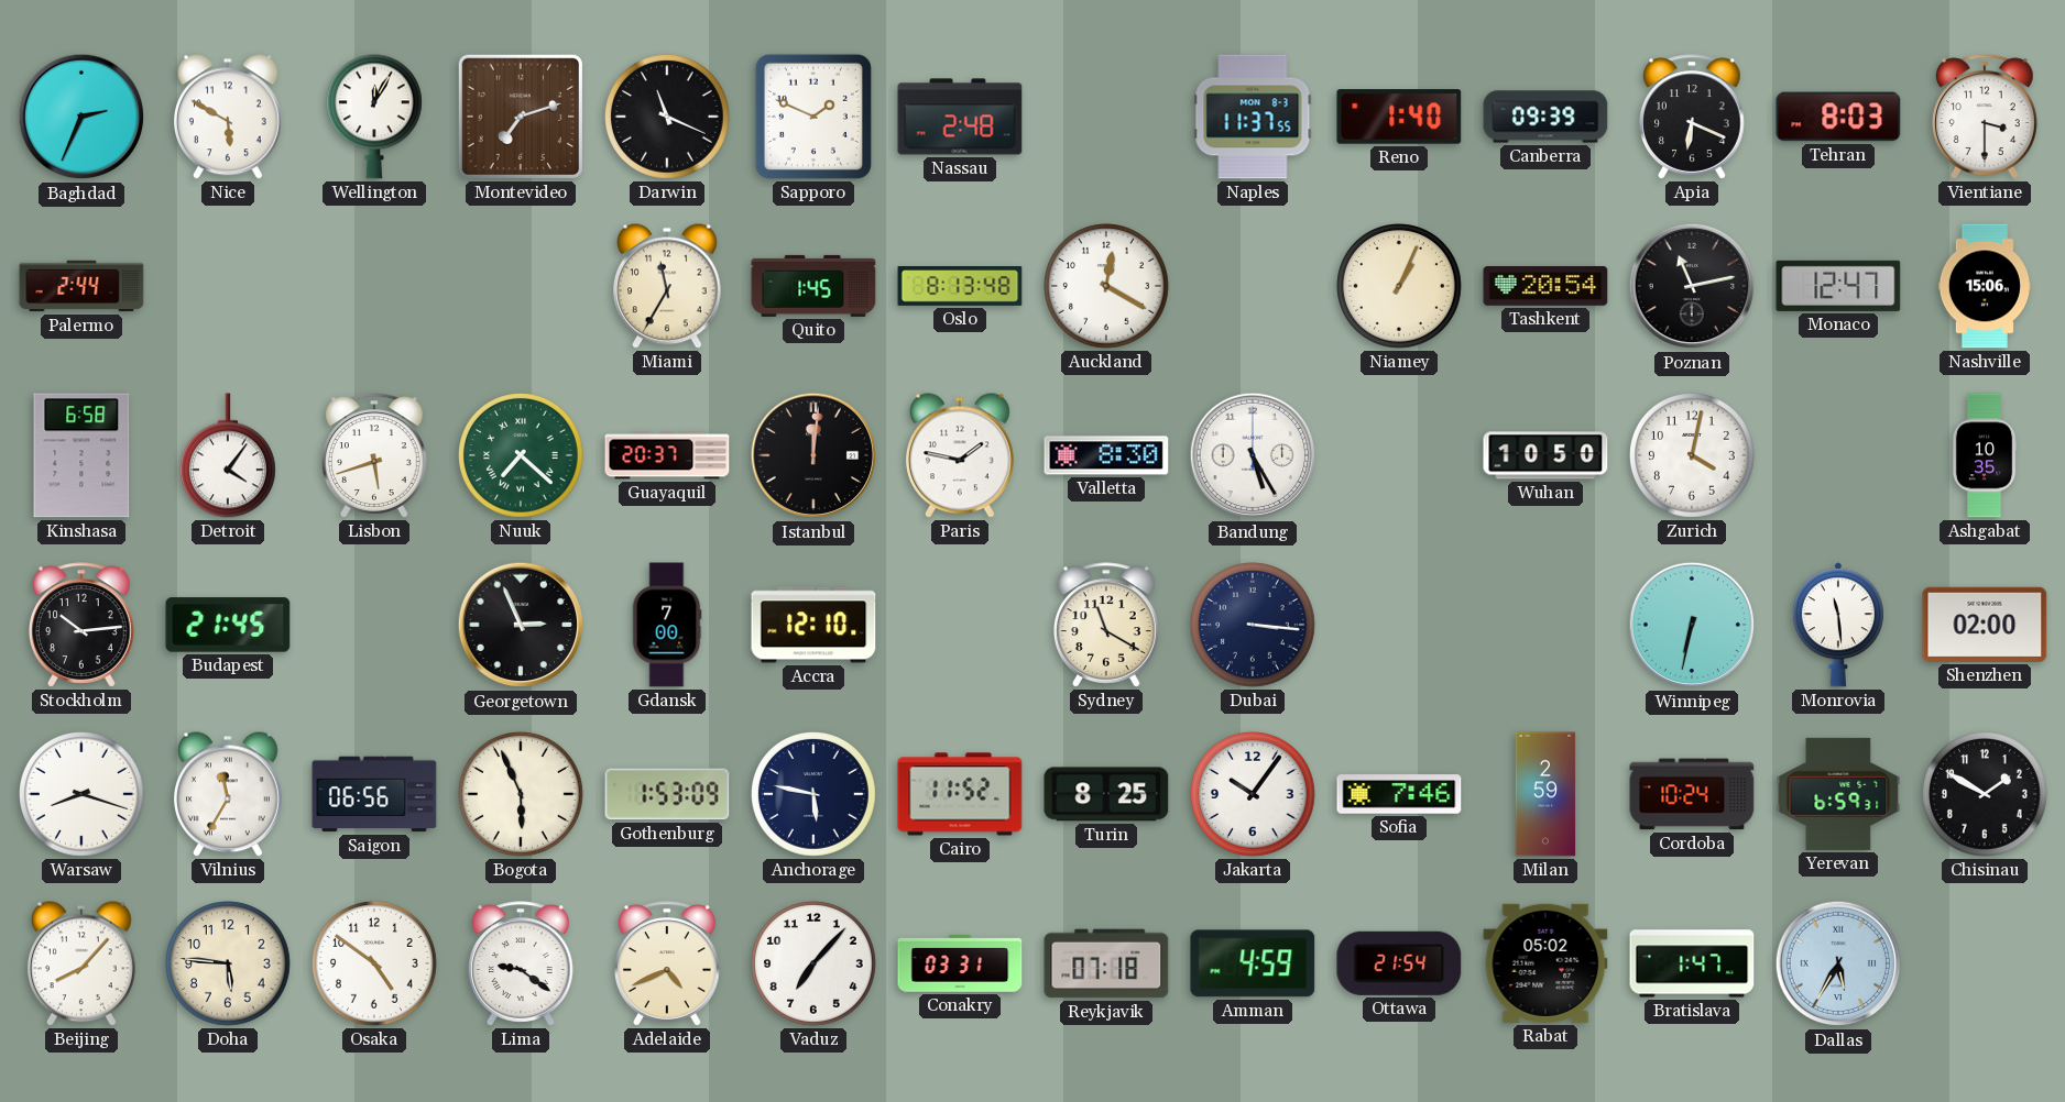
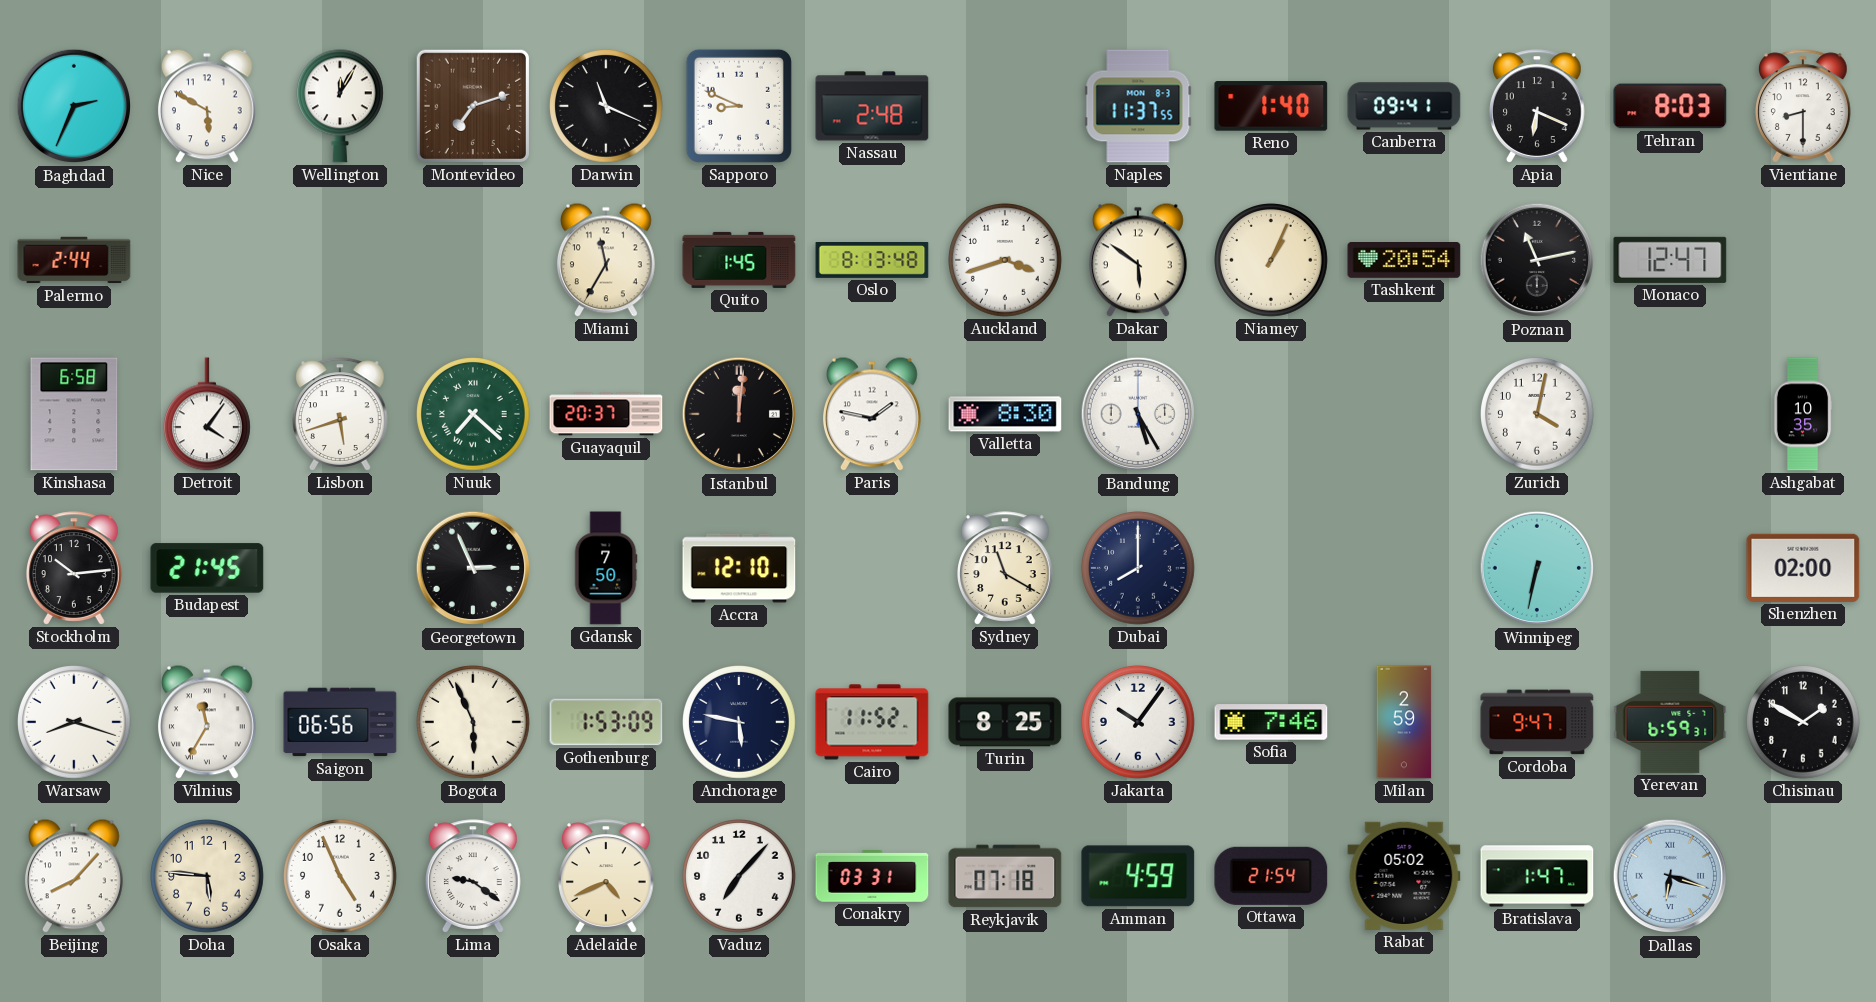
Sapporo: 1:49 -> 8:49 (739, 106)
Canberra: 09:39 -> 09:41 (1404, 106)
Vientiane: 3:30 -> 8:30 (1804, 106)
Auckland: 12:20 -> 3:42 (1006, 261)
Dakar: none -> 5:51 (1138, 260)
Nashville: 15:06 -> none (1984, 286)
Wuhan: 10:50 -> none (1545, 455)
Gdansk: 7:00 -> 7:50 (606, 568)
Dubai: 3:16 -> 8:00 (1139, 569)
Monrovia: 11:29 -> none (1838, 625)
Cordoba: 10:24 -> 9:47 (1537, 722)
Osaka: 4:51 -> 4:56 (341, 877)
Dallas: 5:35 -> 6:18 (1670, 876)
